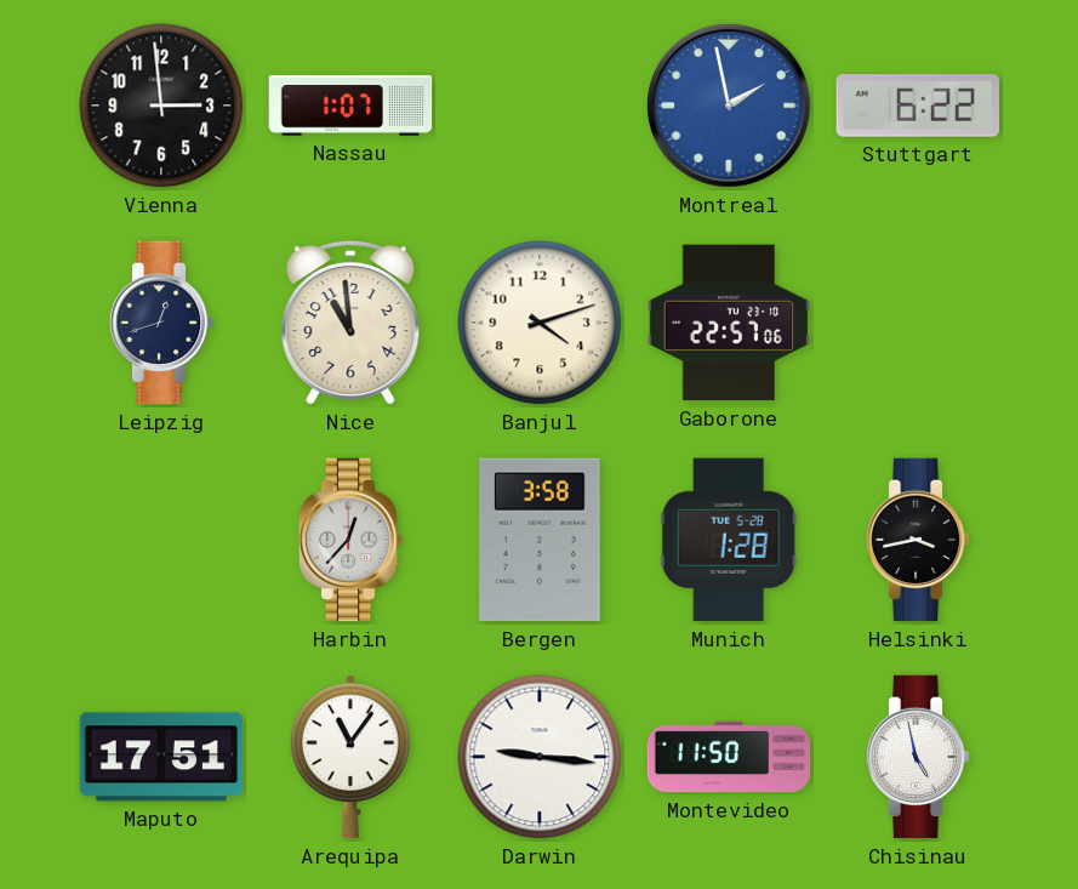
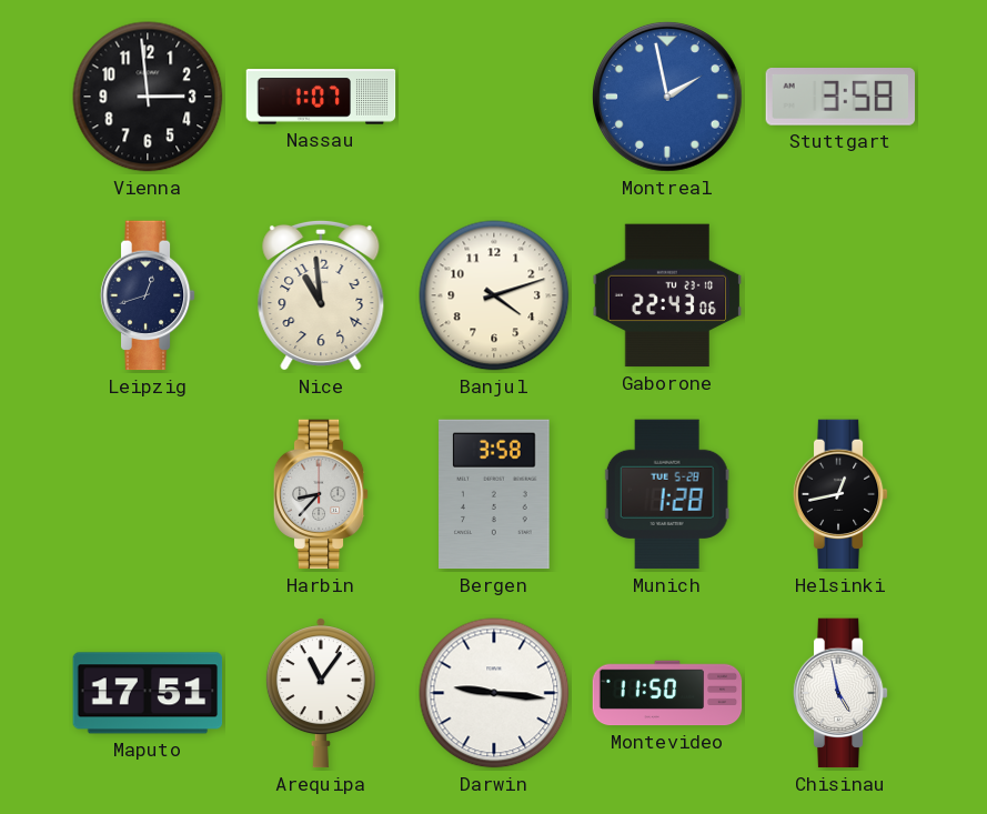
Stuttgart: 6:22 -> 3:58 (840, 98)
Gaborone: 22:57 -> 22:43 (667, 295)
Harbin: 12:37 -> 8:37 (321, 494)
Helsinki: 3:43 -> 12:43 (840, 494)
